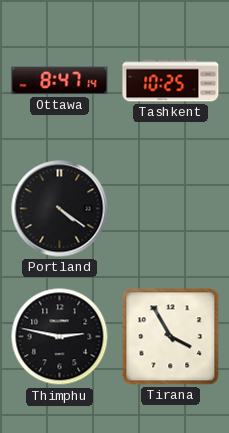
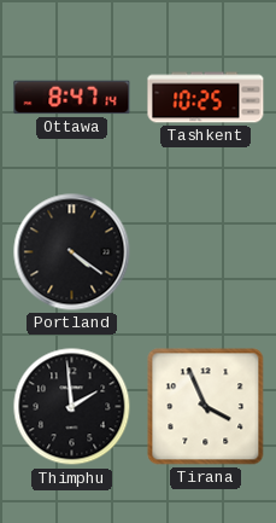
Thimphu: 2:47 -> 1:59 (72, 407)
Tirana: 3:55 -> 3:56 (206, 407)
